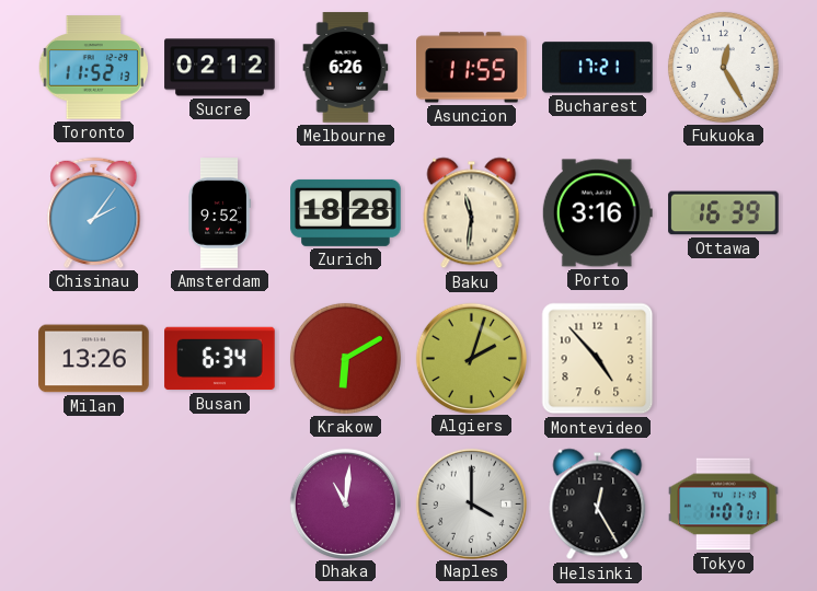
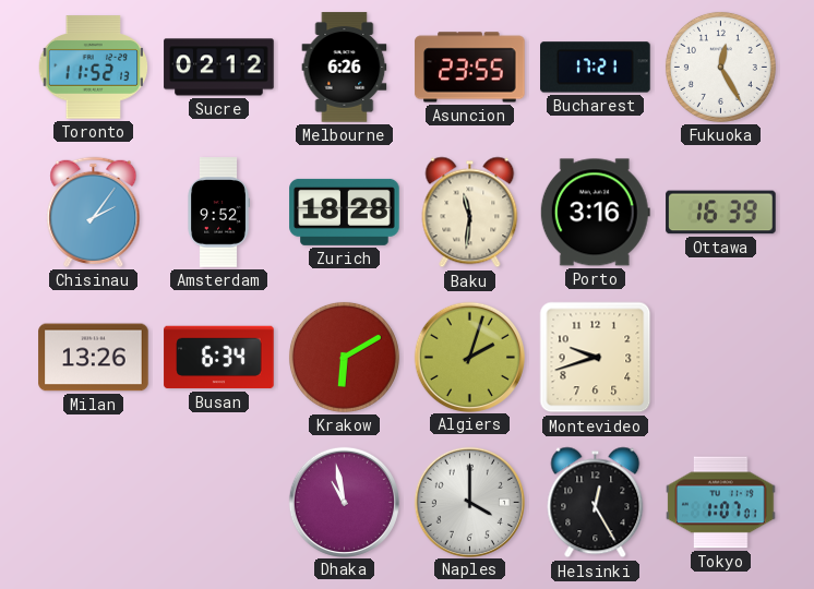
Asuncion: 11:55 -> 23:55 (470, 68)
Montevideo: 4:53 -> 9:42 (596, 358)
Dhaka: 11:01 -> 10:58 (344, 502)
